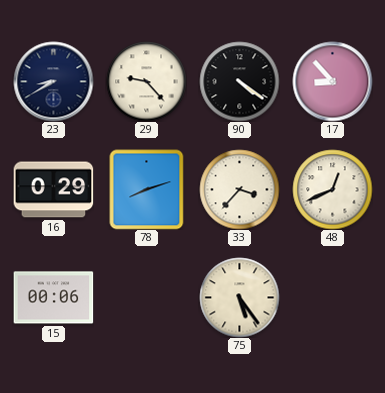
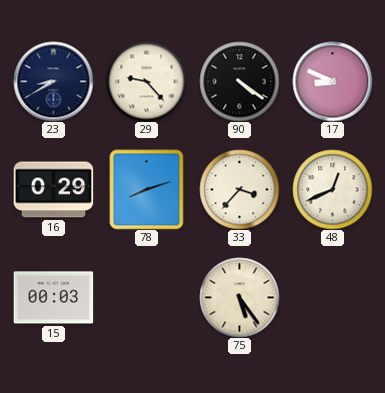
17: 8:53 -> 8:49 (332, 81)
15: 00:06 -> 00:03 (53, 298)
